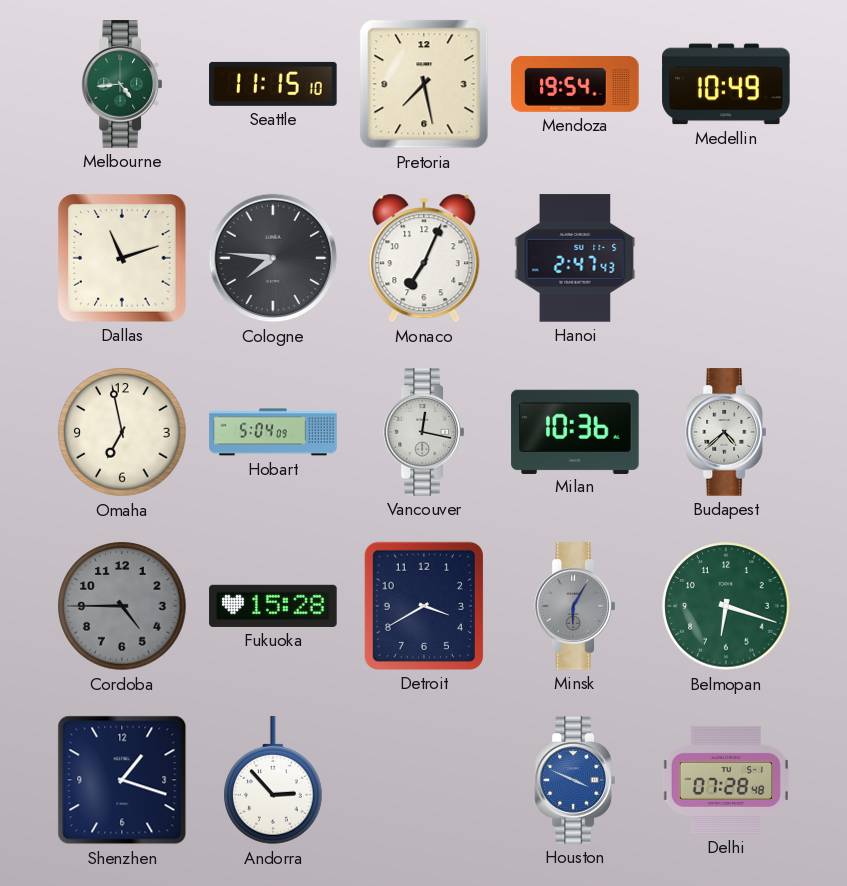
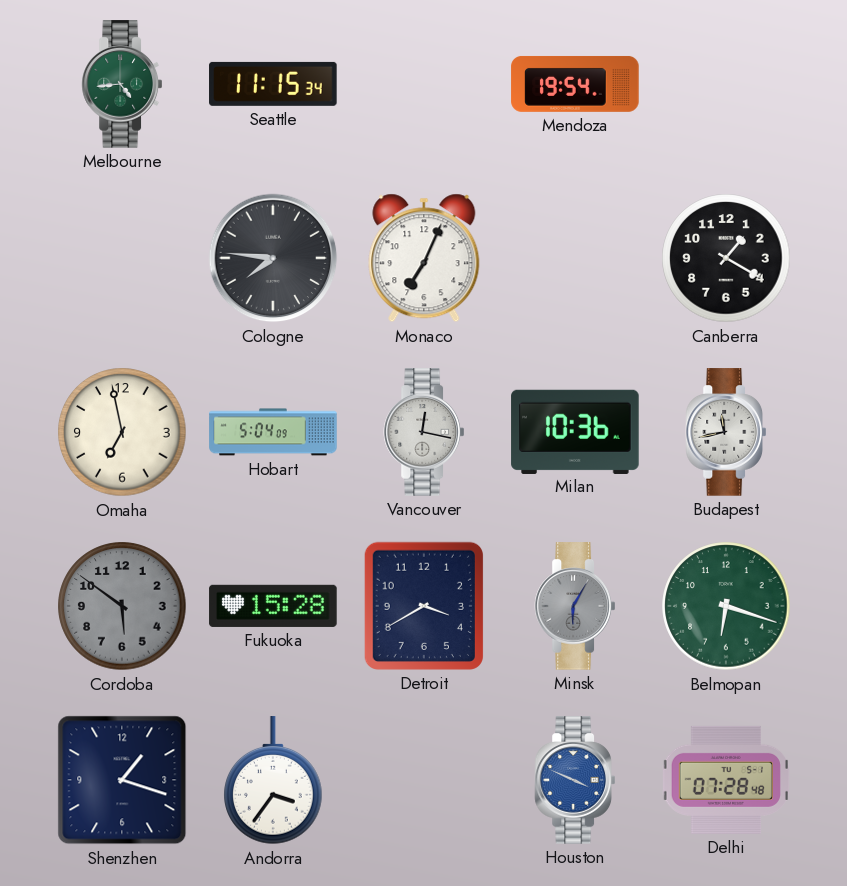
Seattle: 11:15:10 -> 11:15:34 (273, 84)
Pretoria: 7:28 -> none (424, 84)
Medellin: 10:49 -> none (726, 84)
Dallas: 11:12 -> none (123, 259)
Hanoi: 2:47 -> none (575, 258)
Canberra: none -> 1:20 (726, 258)
Budapest: 4:38 -> 11:43 (725, 432)
Cordoba: 4:45 -> 5:51 (122, 606)
Andorra: 2:53 -> 3:36 (273, 781)
